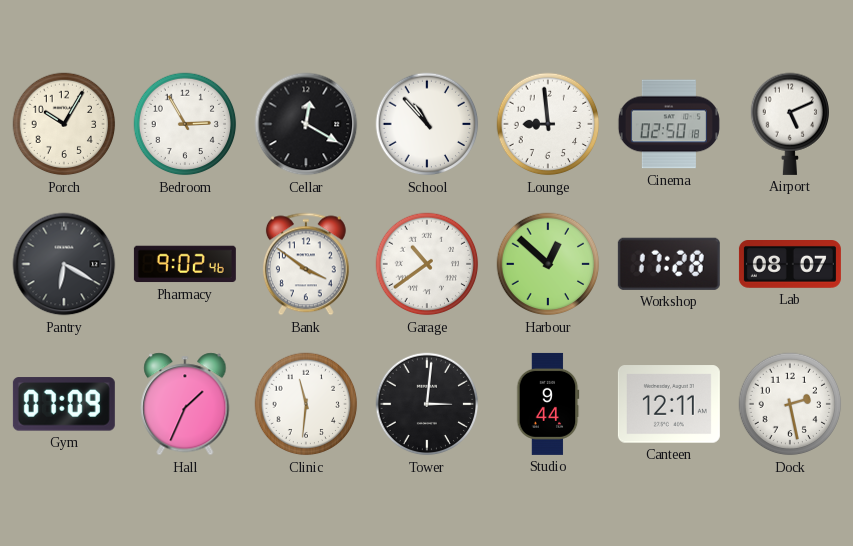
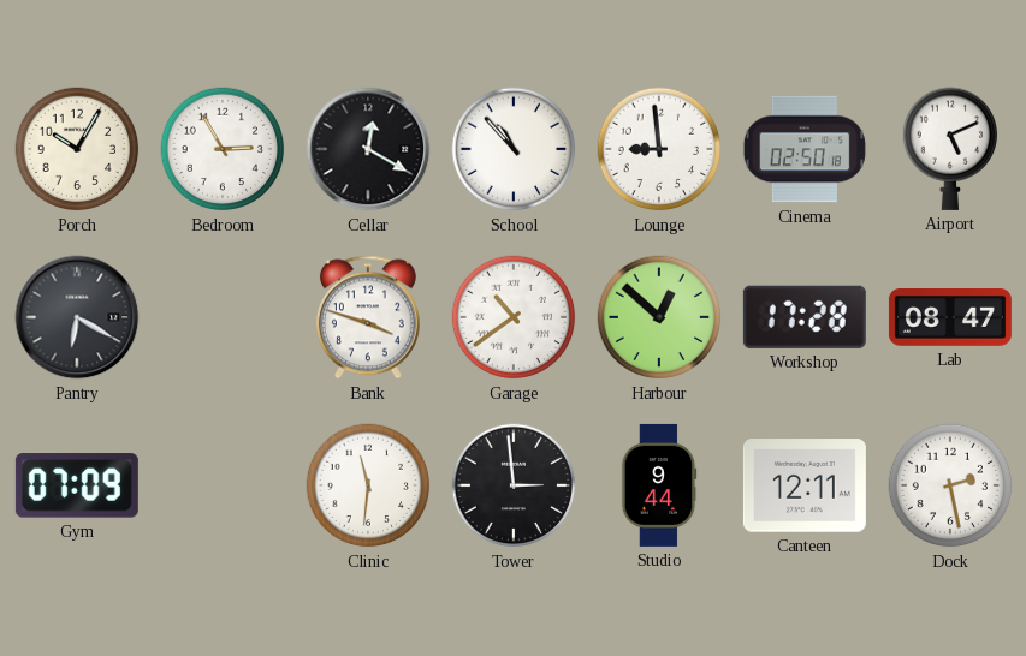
Pharmacy: 9:02 -> none (185, 264)
Bank: 3:51 -> 3:48 (368, 317)
Lab: 08:07 -> 08:47 (950, 318)
Hall: 1:34 -> none (185, 404)
Tower: 3:01 -> 2:59 (514, 485)
